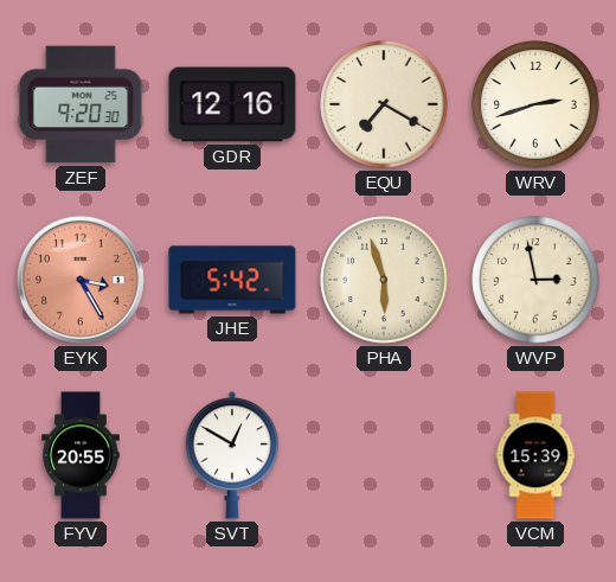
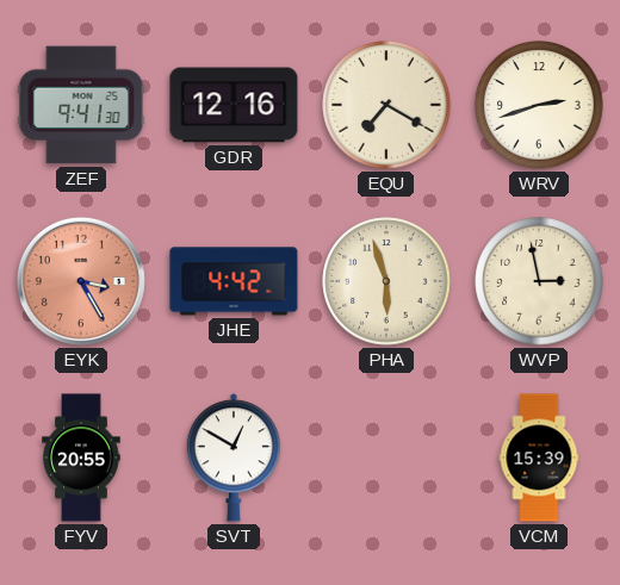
ZEF: 9:20 -> 9:41 (81, 105)
JHE: 5:42 -> 4:42 (234, 281)
